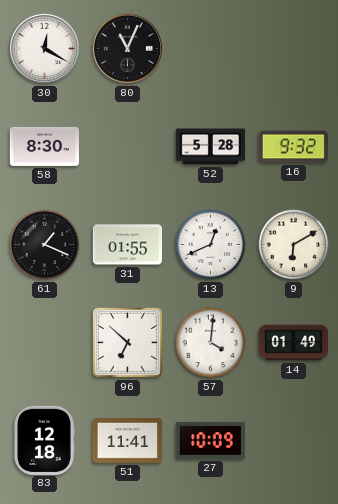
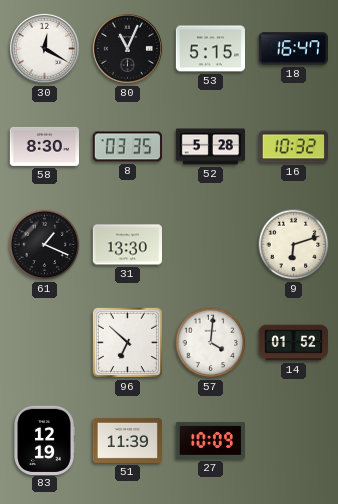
53: none -> 5:15 (210, 49)
18: none -> 16:47 (293, 49)
8: none -> 03:35 (127, 147)
16: 9:32 -> 10:32 (293, 147)
31: 01:55 -> 13:30 (127, 245)
13: 12:41 -> none (211, 245)
9: 6:10 -> 6:12 (294, 245)
14: 01:49 -> 01:52 (293, 343)
83: 12:18 -> 12:19 (44, 440)
51: 11:41 -> 11:39 (127, 440)
